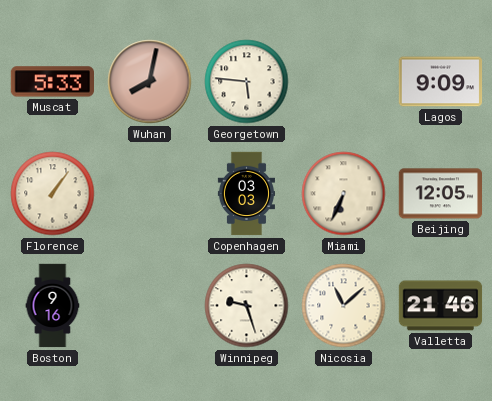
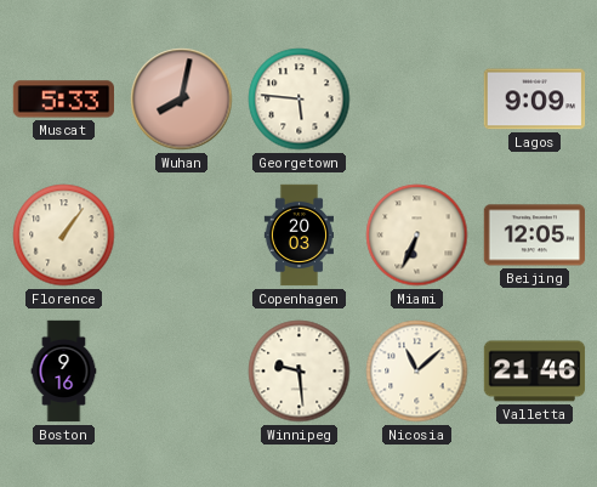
Copenhagen: 03:03 -> 20:03 (298, 236)
Winnipeg: 9:27 -> 9:29 (300, 372)
